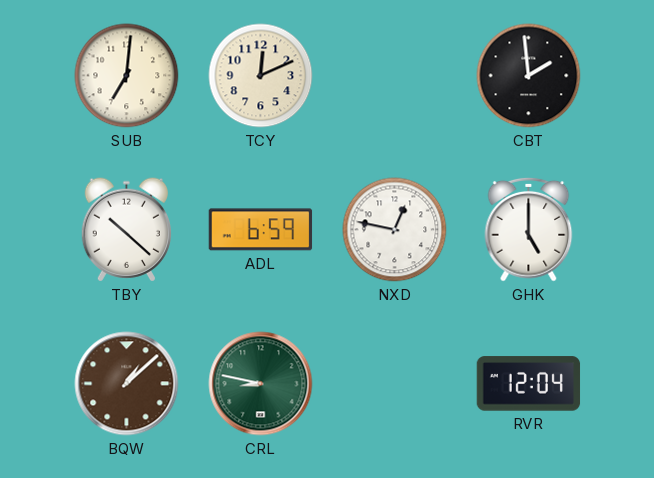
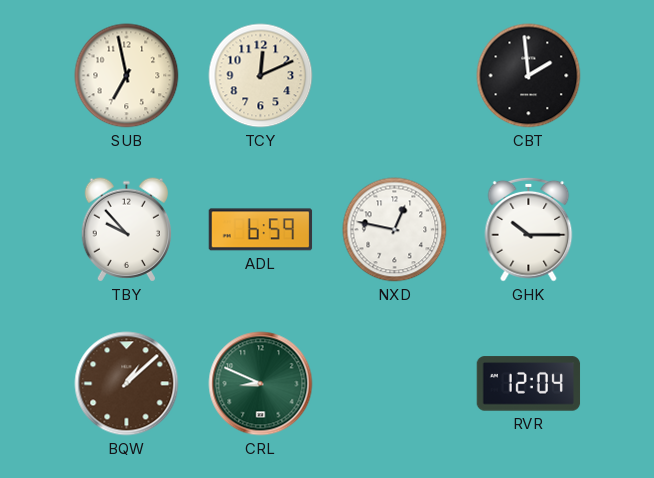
SUB: 7:01 -> 6:58 (127, 76)
TBY: 10:22 -> 9:53 (126, 230)
GHK: 5:00 -> 10:15 (529, 229)
CRL: 8:47 -> 8:49 (261, 384)
